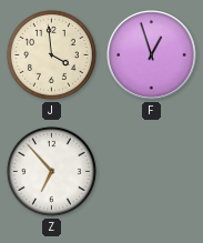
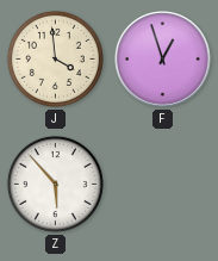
Z: 6:53 -> 5:53 (55, 184)
